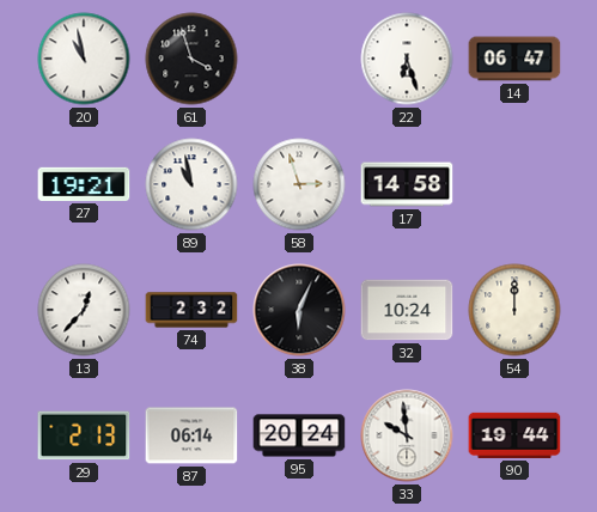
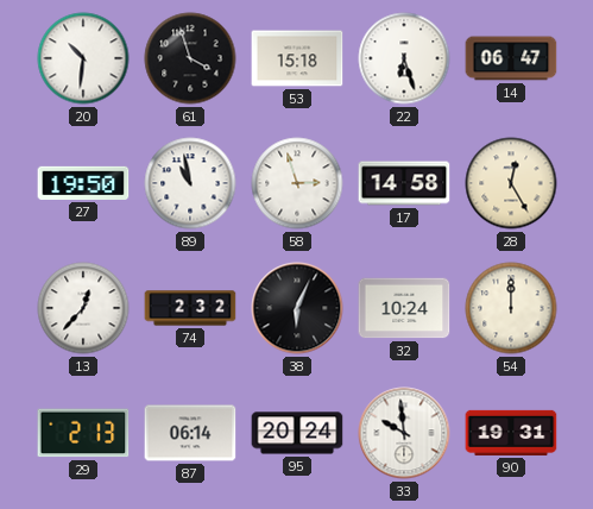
20: 10:58 -> 10:31 (83, 58)
53: none -> 15:18 (297, 58)
27: 19:21 -> 19:50 (83, 183)
28: none -> 12:25 (511, 183)
90: 19:44 -> 19:31 (511, 433)
